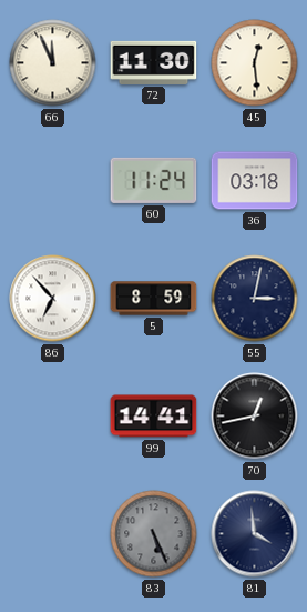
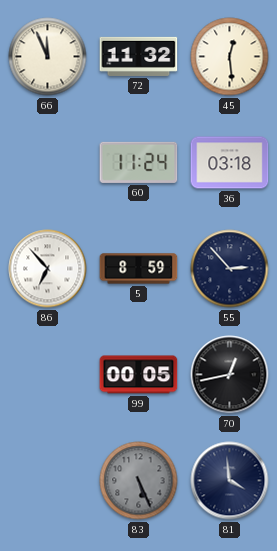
72: 11:30 -> 11:32 (139, 56)
55: 3:02 -> 2:53 (230, 269)
99: 14:41 -> 00:05 (139, 375)
